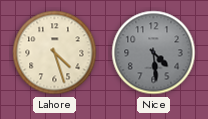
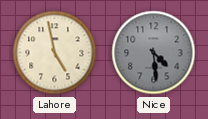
Lahore: 4:27 -> 4:58 (55, 53)
